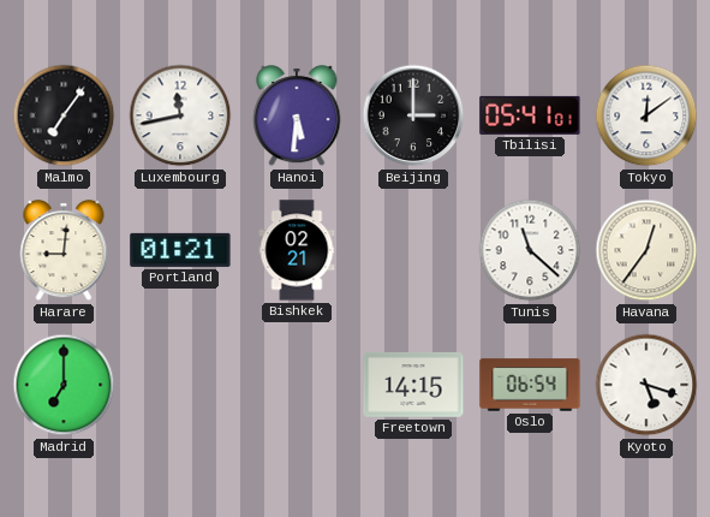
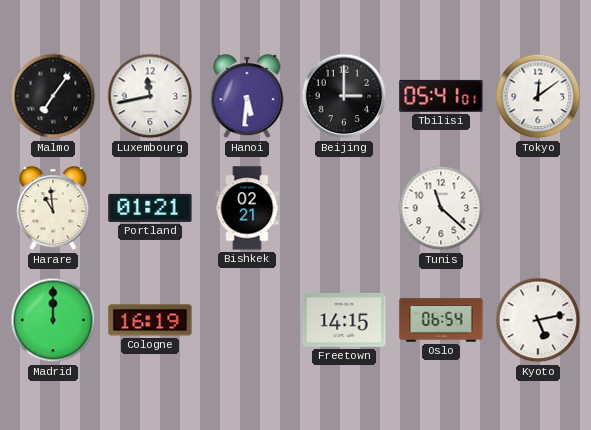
Harare: 9:01 -> 10:59 (53, 209)
Havana: 12:36 -> none (646, 250)
Madrid: 7:00 -> 12:00 (53, 320)
Cologne: none -> 16:19 (150, 320)
Kyoto: 5:18 -> 5:13 (538, 320)
